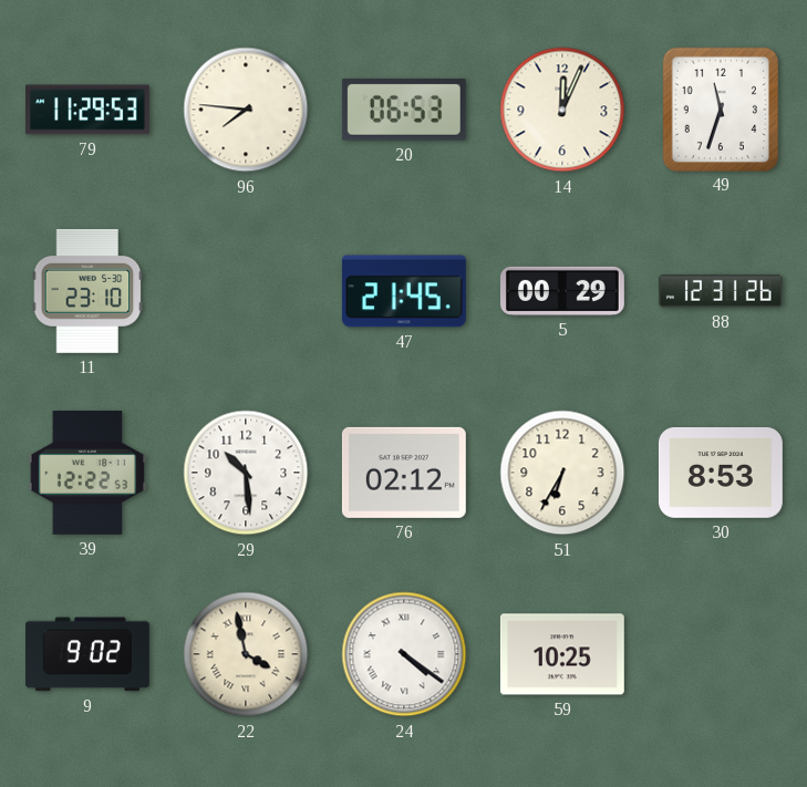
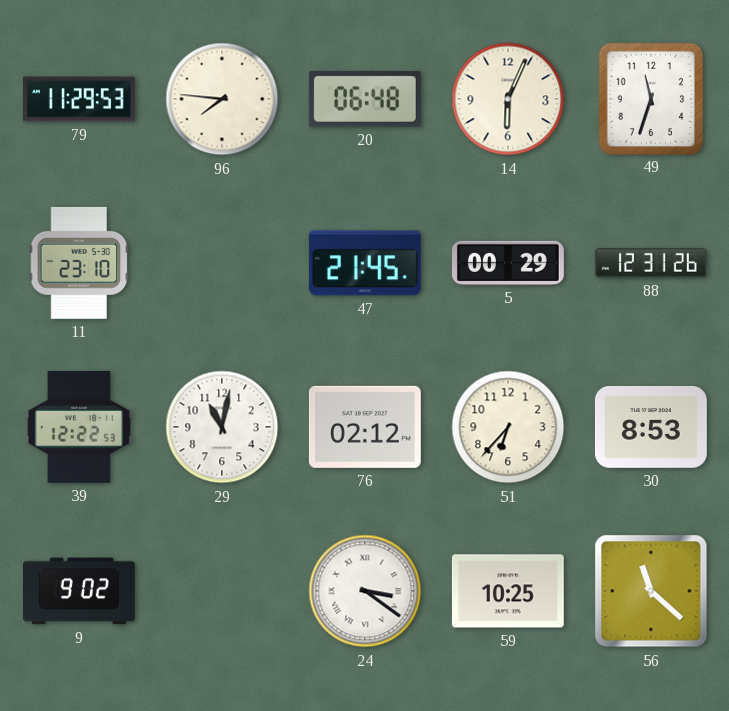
20: 06:53 -> 06:48 (365, 99)
14: 12:04 -> 6:04 (508, 99)
29: 10:29 -> 11:02 (222, 427)
51: 6:35 -> 6:37 (508, 427)
22: 3:58 -> none (246, 654)
24: 4:21 -> 3:21 (365, 591)
56: none -> 11:22 (651, 591)
